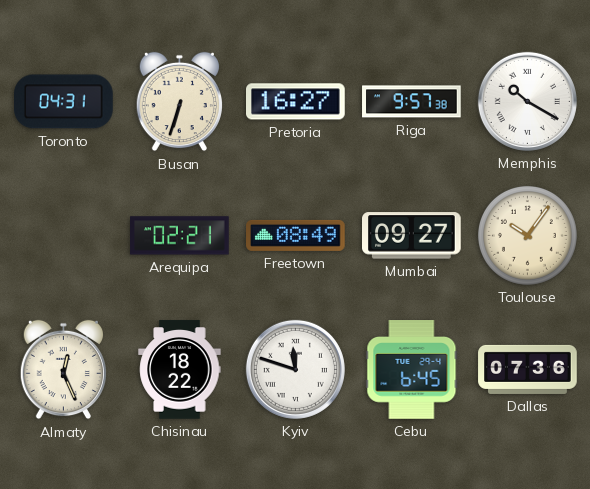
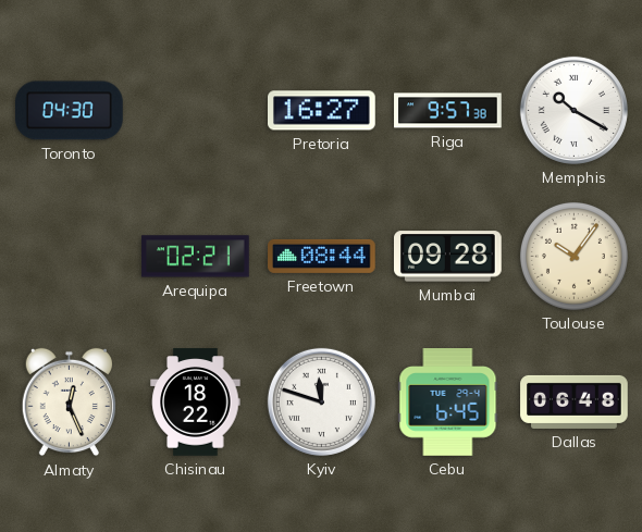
Toronto: 04:31 -> 04:30 (70, 111)
Busan: 6:33 -> none (179, 102)
Freetown: 08:49 -> 08:44 (322, 256)
Mumbai: 09:27 -> 09:28 (448, 257)
Dallas: 07:36 -> 06:48 (575, 401)
